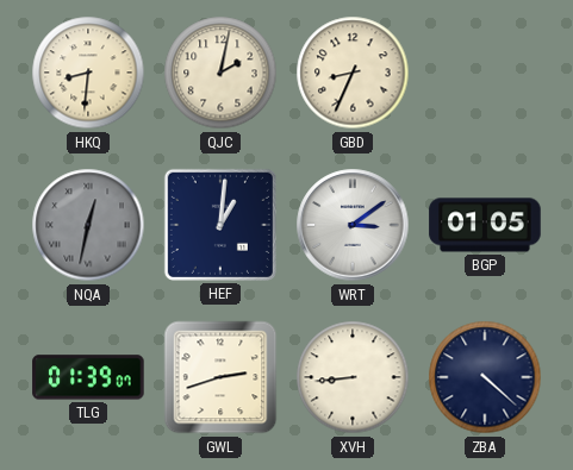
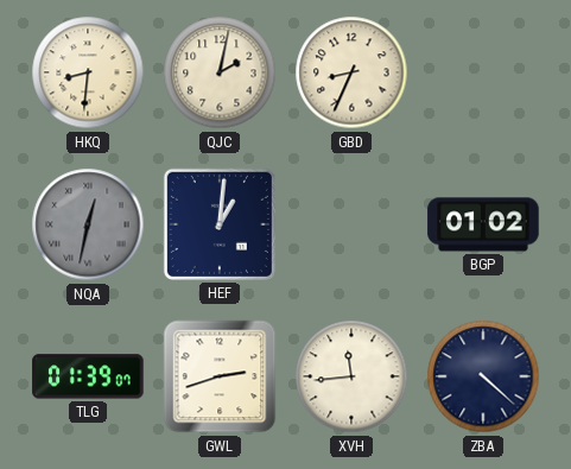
WRT: 3:09 -> none (353, 225)
BGP: 01:05 -> 01:02 (483, 224)
XVH: 8:44 -> 11:44 (351, 376)
